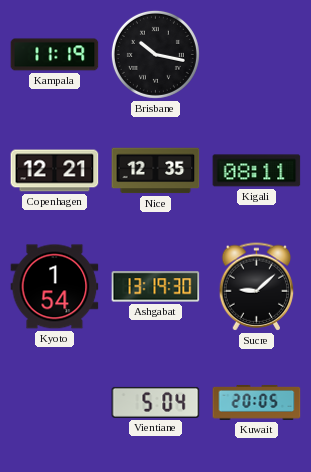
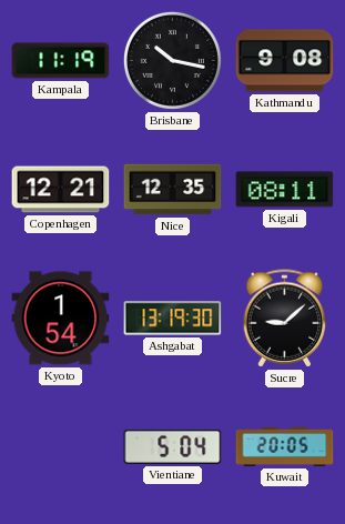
Kathmandu: none -> 9:08 (285, 61)
